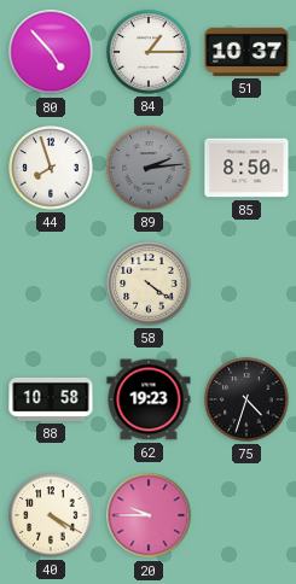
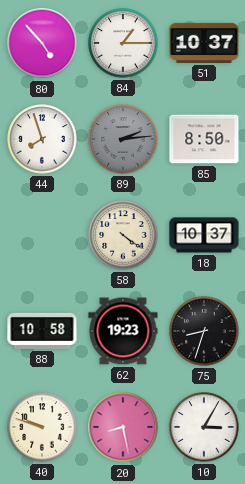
18: none -> 10:37 (204, 235)
75: 4:33 -> 8:33 (204, 331)
40: 4:20 -> 9:48 (42, 427)
20: 9:45 -> 8:28 (123, 427)
10: none -> 3:05 (204, 427)
